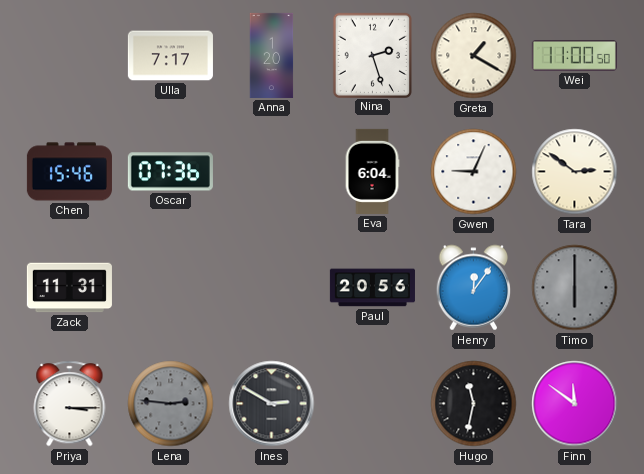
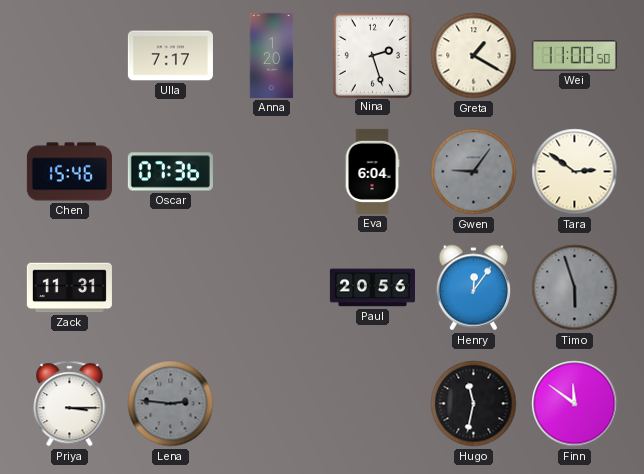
Gwen: 9:04 -> 9:06 (474, 172)
Gwen dial: white -> grey (474, 172)
Timo: 6:00 -> 5:57 (575, 288)
Ines: 2:50 -> none (272, 404)
